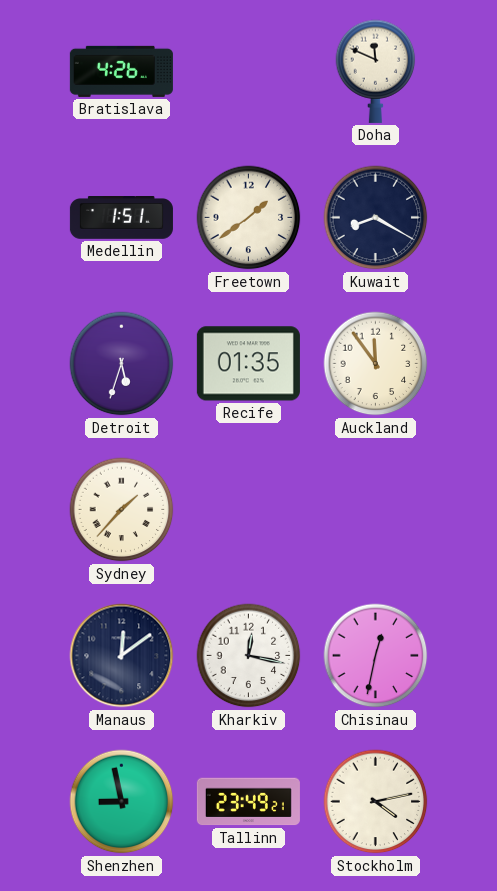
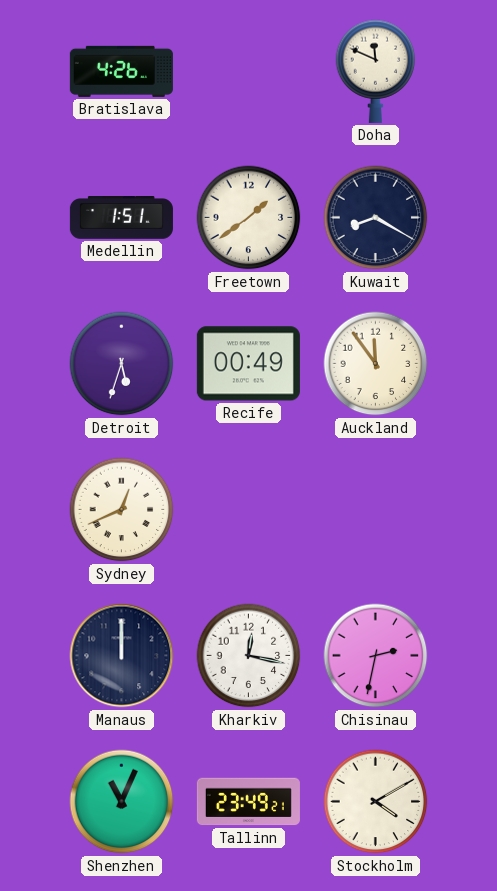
Recife: 01:35 -> 00:49 (248, 364)
Sydney: 1:37 -> 12:41 (122, 510)
Manaus: 12:09 -> 12:00 (122, 656)
Chisinau: 12:32 -> 2:32 (376, 656)
Shenzhen: 8:58 -> 11:04 (122, 802)
Stockholm: 4:13 -> 4:10 (376, 802)
